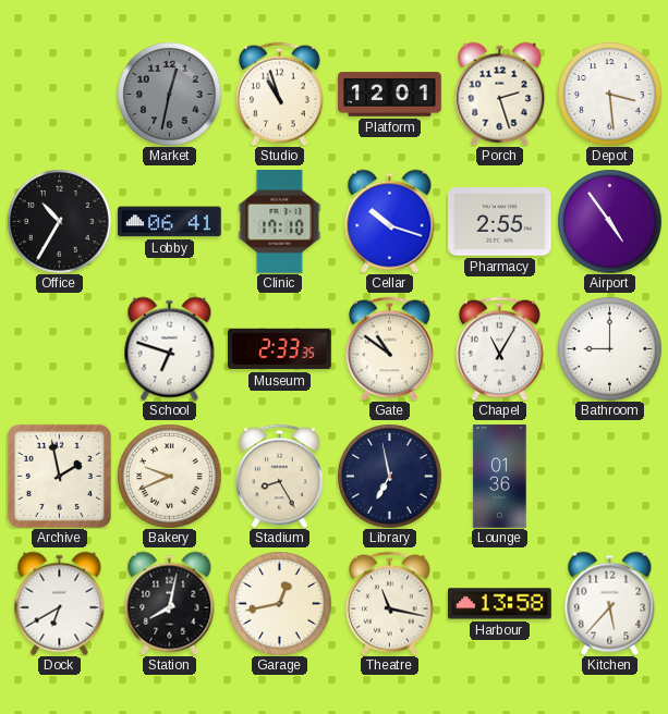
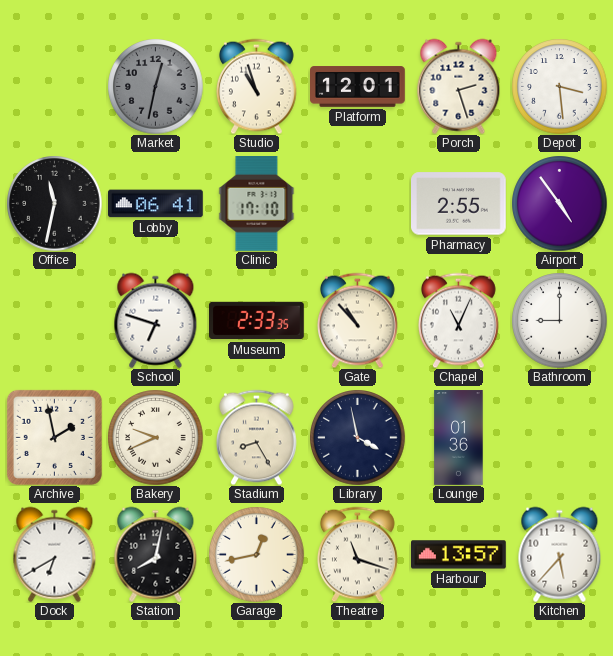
Office: 10:35 -> 11:32 (54, 203)
Cellar: 10:18 -> none (390, 221)
Gate: 10:51 -> 10:53 (357, 320)
Chapel: 11:05 -> 11:04 (458, 320)
Library: 6:58 -> 3:58 (357, 437)
Theatre: 11:17 -> 11:18 (357, 554)
Harbour: 13:58 -> 13:57 (459, 555)
